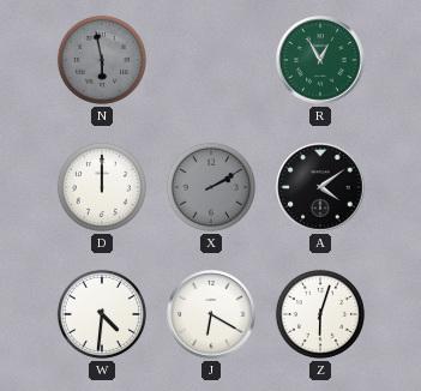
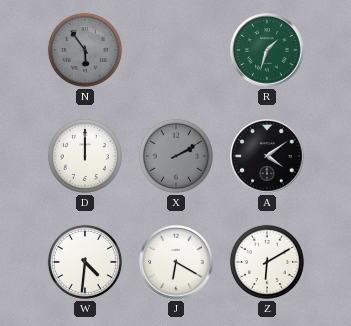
N: 5:58 -> 5:54 (85, 50)
R: 12:55 -> 1:33 (267, 50)
Z: 6:03 -> 6:10 (267, 262)
